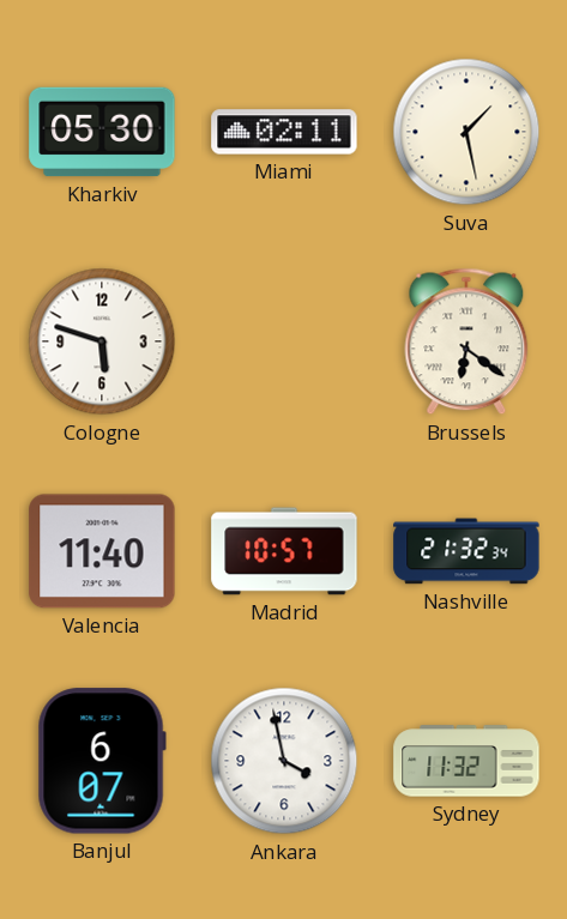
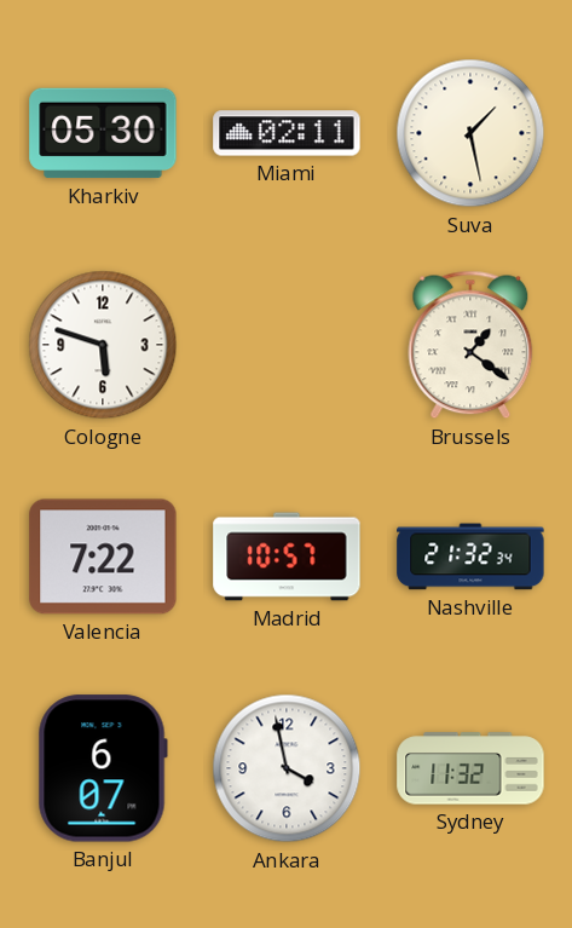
Brussels: 6:21 -> 1:21 (470, 345)
Valencia: 11:40 -> 7:22 (103, 557)
